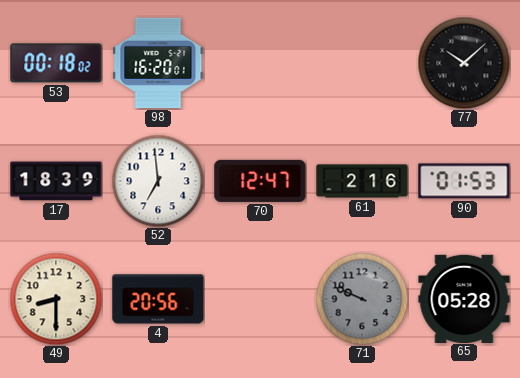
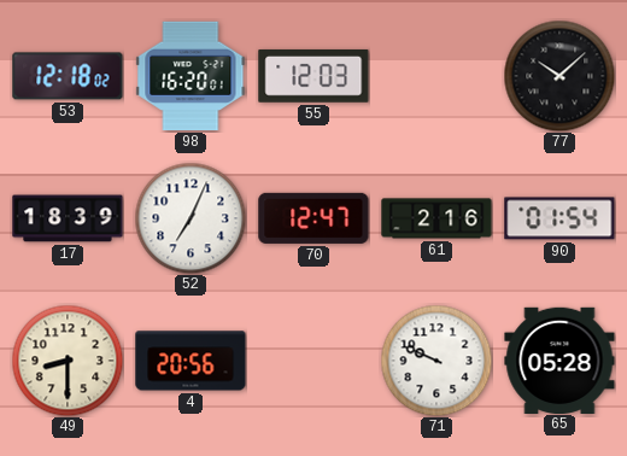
53: 00:18 -> 12:18 (68, 76)
55: none -> 12:03 (313, 76)
52: 6:59 -> 7:04 (191, 218)
90: 01:53 -> 01:54 (559, 218)
71 dial: grey -> white (436, 361)
